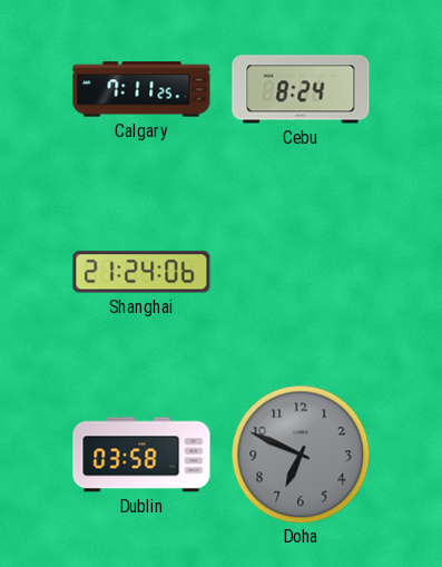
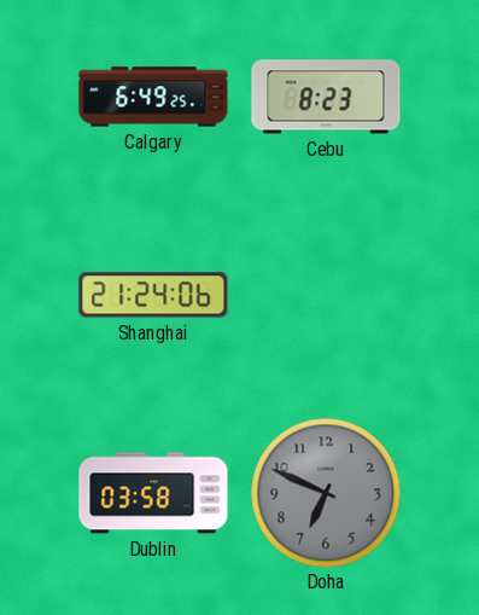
Calgary: 7:11 -> 6:49 (153, 97)
Cebu: 8:24 -> 8:23 (326, 97)
